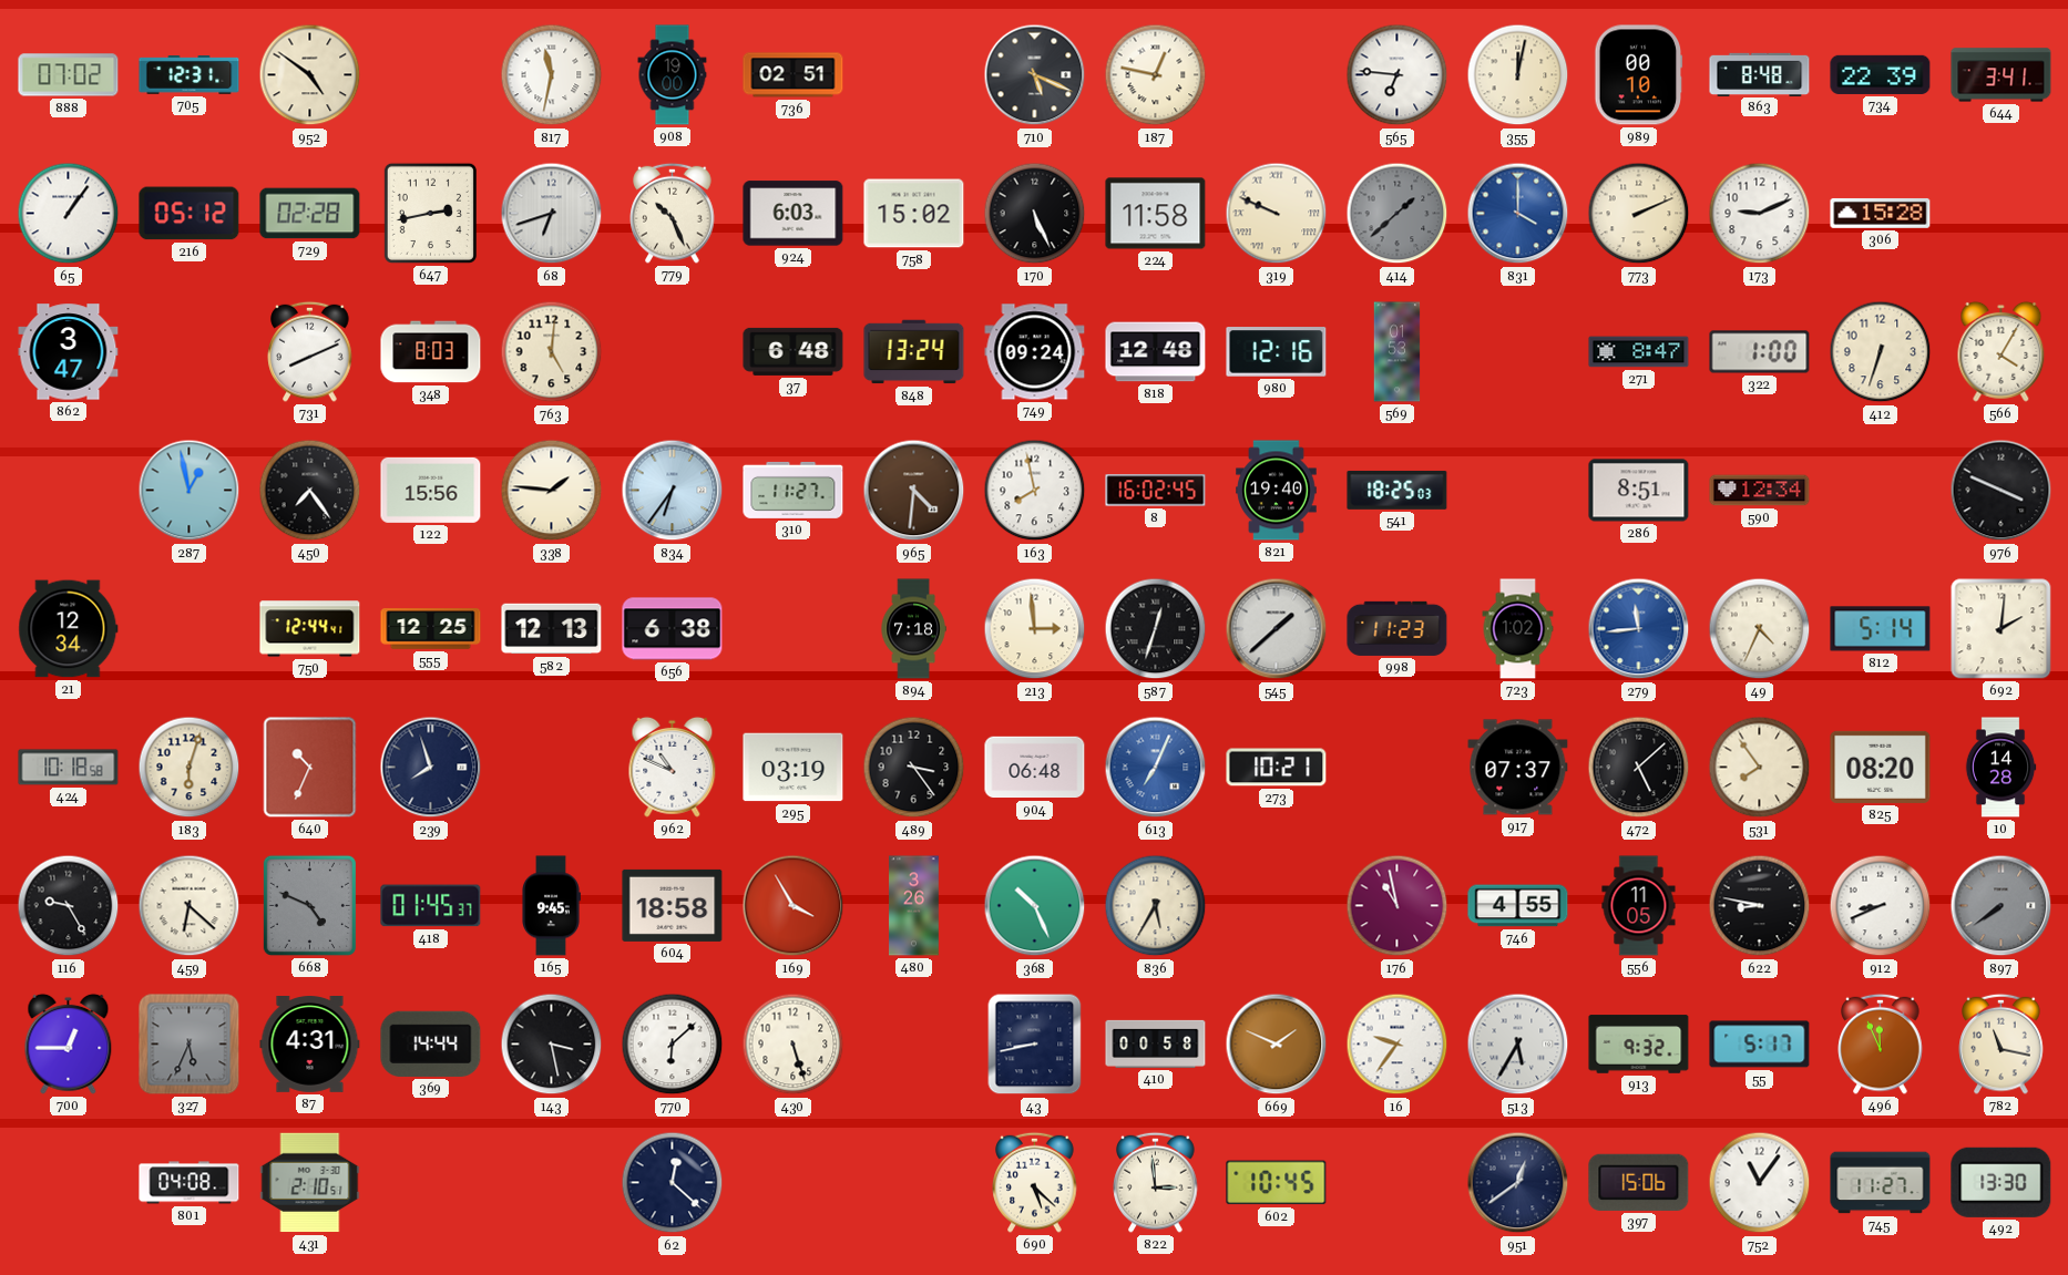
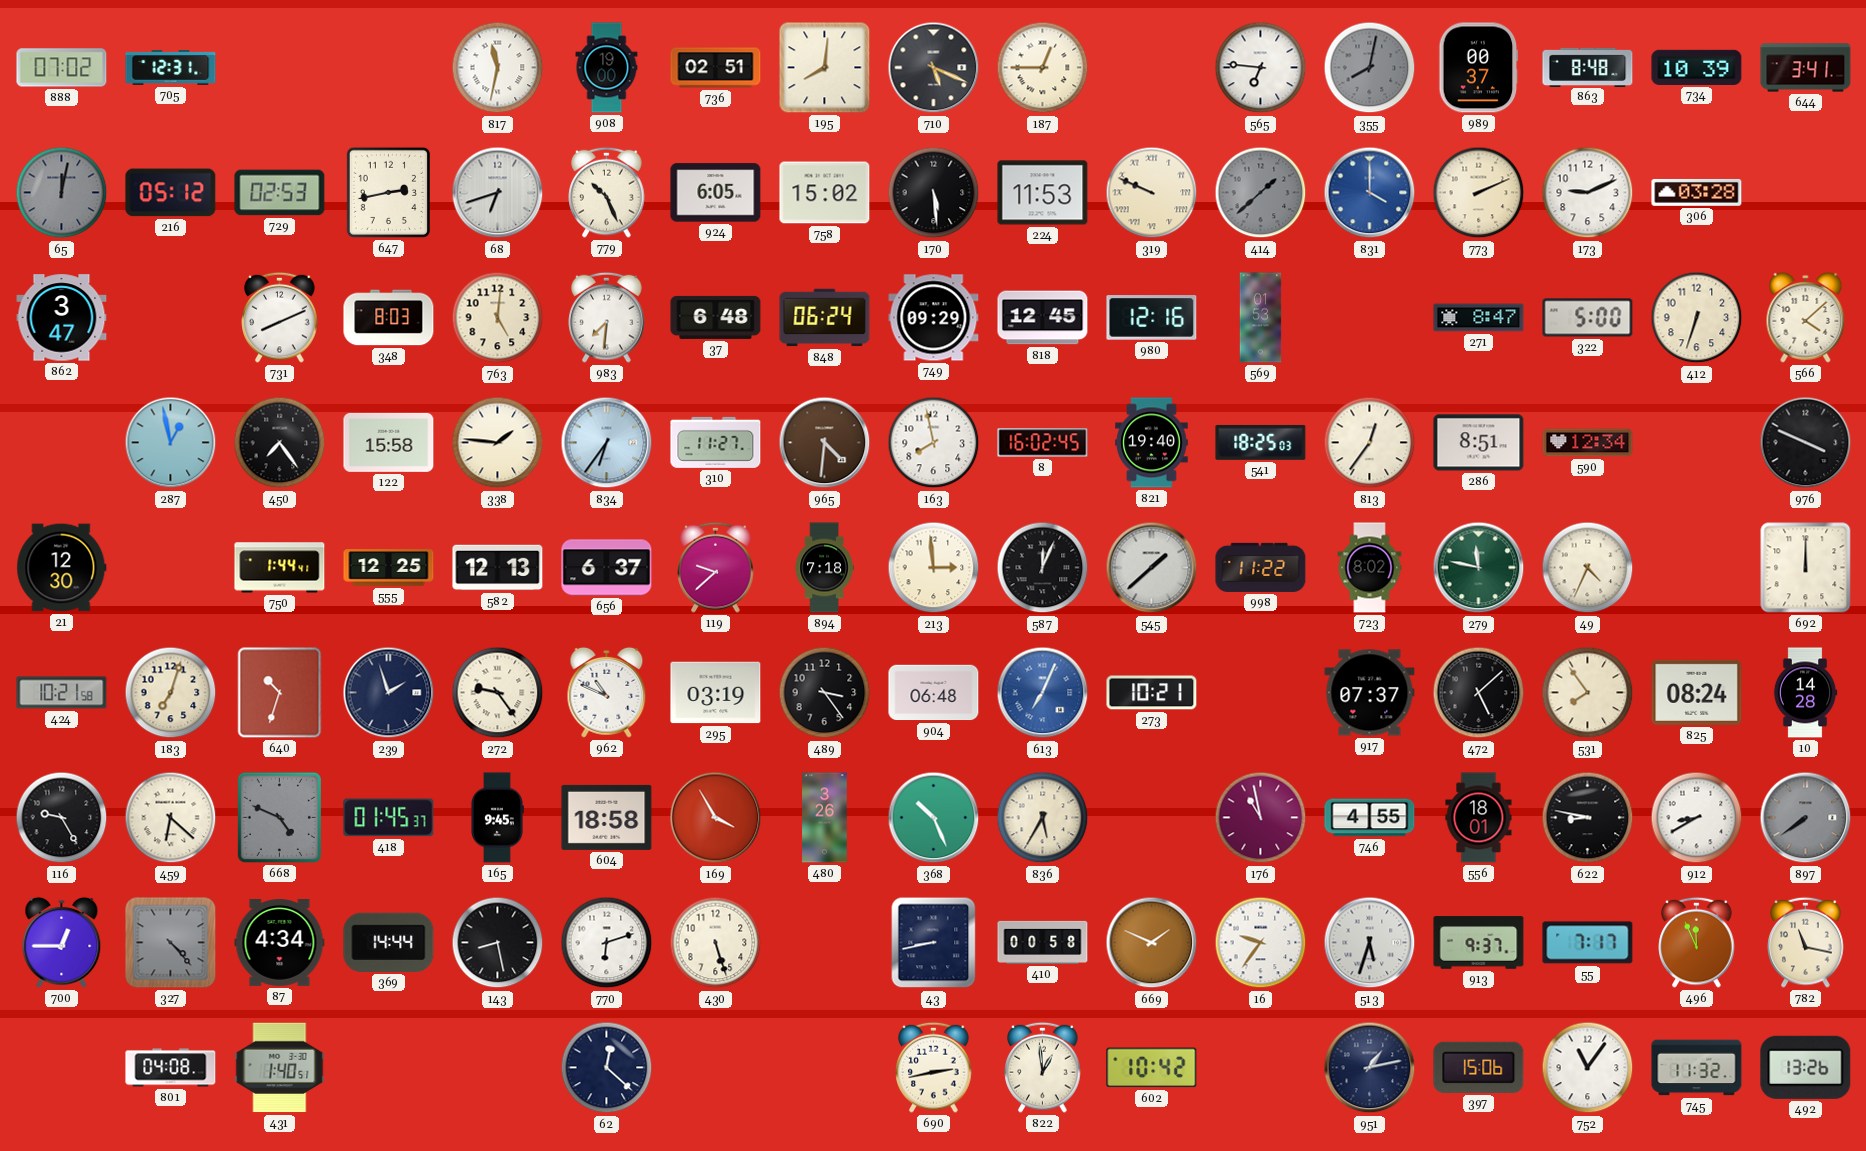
952: 4:51 -> none (310, 75)
195: none -> 8:01 (825, 68)
187: 12:47 -> 12:45 (1043, 68)
355: 12:02 -> 8:02 (1370, 68)
355 dial: cream -> grey (1370, 68)
989: 00:10 -> 00:37 (1479, 68)
734: 22:39 -> 10:39 (1697, 67)
65: 1:06 -> 12:02 (62, 193)
65 dial: white -> grey (62, 193)
729: 02:28 -> 02:53 (280, 193)
924: 6:03 -> 6:05 (716, 193)
170: 5:26 -> 5:29 (934, 193)
224: 11:58 -> 11:53 (1043, 193)
306: 15:28 -> 03:28 (1697, 192)
983: none -> 7:31 (607, 317)
848: 13:24 -> 06:24 (825, 318)
749: 09:24 -> 09:29 (934, 318)
818: 12:48 -> 12:45 (1043, 318)
322: 1:00 -> 5:00 (1588, 318)
566: 4:05 -> 4:08 (1806, 317)
122: 15:56 -> 15:58 (389, 442)
813: none -> 12:36 (1370, 443)
21: 12:34 -> 12:30 (62, 568)
750: 12:44 -> 1:44 (280, 568)
656: 6:38 -> 6:37 (607, 568)
119: none -> 9:38 (716, 567)
587: 12:33 -> 12:04 (1043, 568)
998: 11:23 -> 11:22 (1261, 567)
723: 1:02 -> 8:02 (1370, 568)
279: 11:44 -> 11:47 (1479, 568)
279 dial: blue -> green (1479, 568)
812: 5:14 -> none (1881, 629)
692: 2:01 -> 12:00 (1806, 568)
424: 10:18 -> 10:21 (62, 693)
183: 6:03 -> 7:03 (171, 693)
640: 10:34 -> 10:33 (280, 693)
239: 7:57 -> 1:57 (389, 693)
272: none -> 9:24 (498, 693)
825: 08:20 -> 08:24 (1697, 692)
556: 11:05 -> 18:01 (1479, 818)
912: 8:41 -> 8:40 (1697, 818)
327: 5:34 -> 4:23 (171, 943)
87: 4:31 -> 4:34 (280, 943)
143: 3:28 -> 8:28 (498, 943)
770: 6:08 -> 6:12 (607, 943)
513: 5:35 -> 5:33 (1370, 943)
913: 9:32 -> 9:37 (1479, 943)
55: 5:17 -> 7:17 (1588, 943)
431: 2:10 -> 1:40 (280, 1068)
690: 5:22 -> 2:43 (934, 1067)
822: 2:59 -> 12:59 (1043, 1067)
602: 10:45 -> 10:42 (1152, 1068)
951: 12:39 -> 1:13 (1370, 1068)
745: 11:27 -> 11:32 (1697, 1068)
492: 13:30 -> 13:26 (1806, 1067)
